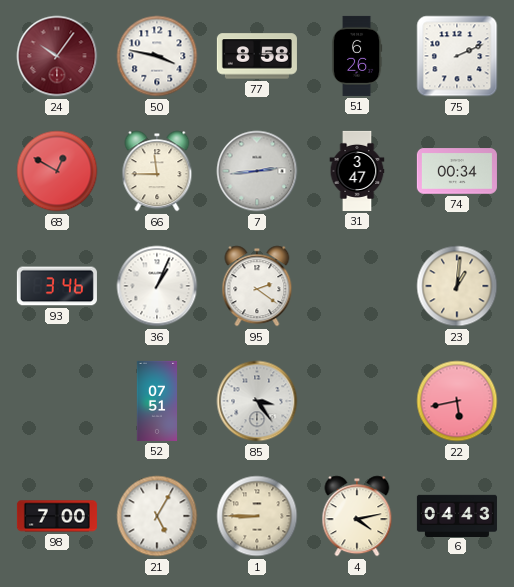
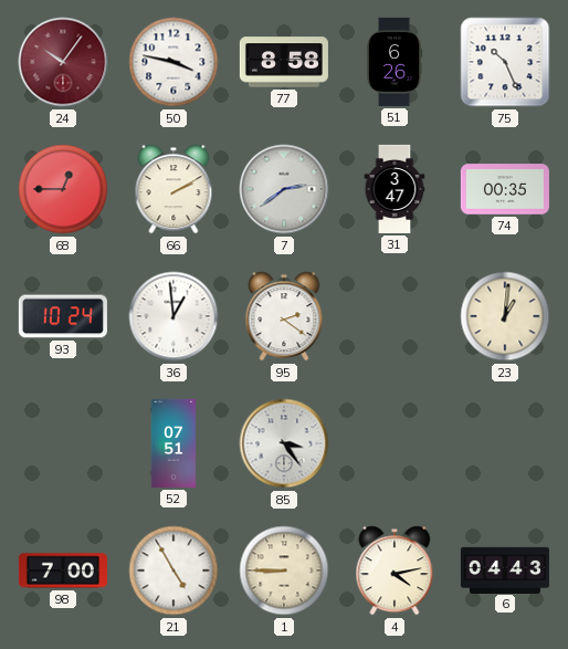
75: 2:11 -> 10:26 (505, 62)
68: 12:50 -> 12:45 (63, 189)
66: 11:45 -> 2:10 (173, 189)
7: 2:44 -> 2:39 (284, 189)
74: 00:34 -> 00:35 (505, 189)
93: 3:46 -> 10:24 (63, 316)
36: 1:04 -> 12:59 (173, 316)
22: 5:43 -> none (457, 401)
21: 5:05 -> 4:55 (173, 571)
